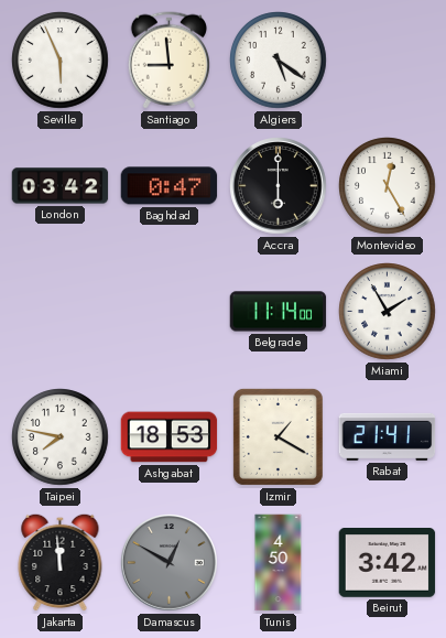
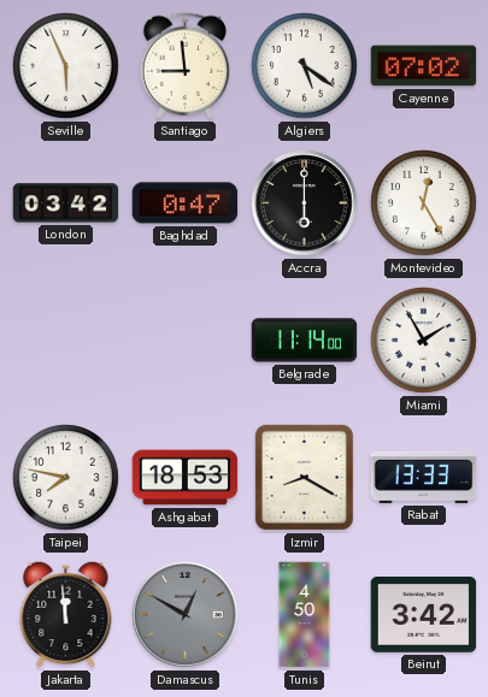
Cayenne: none -> 07:02 (424, 66)
Izmir: 1:20 -> 8:20 (304, 477)
Rabat: 21:41 -> 13:33 (424, 477)
